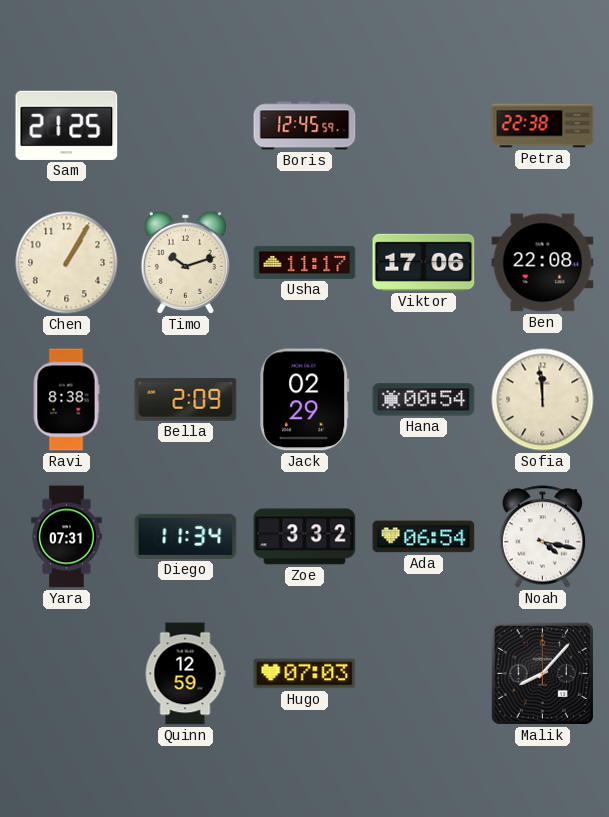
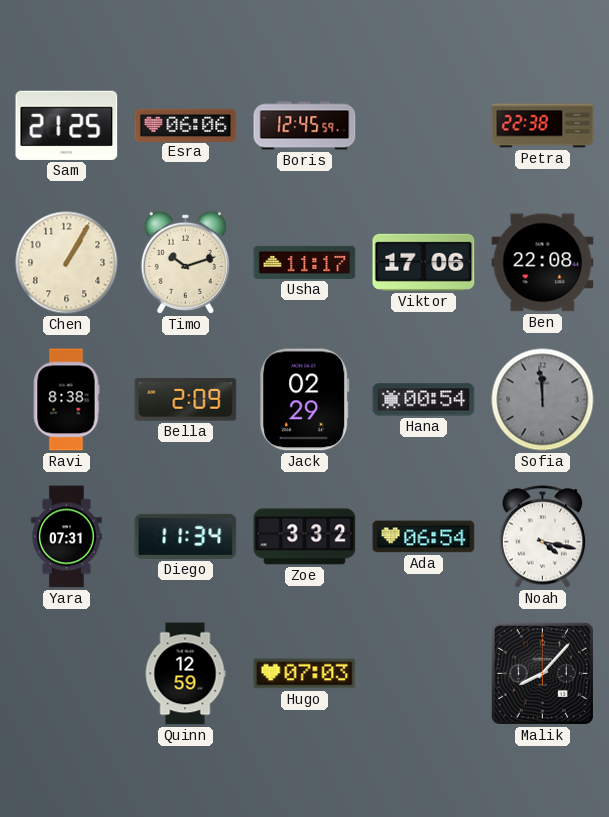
Esra: none -> 06:06 (186, 125)
Sofia dial: cream -> grey (543, 400)
